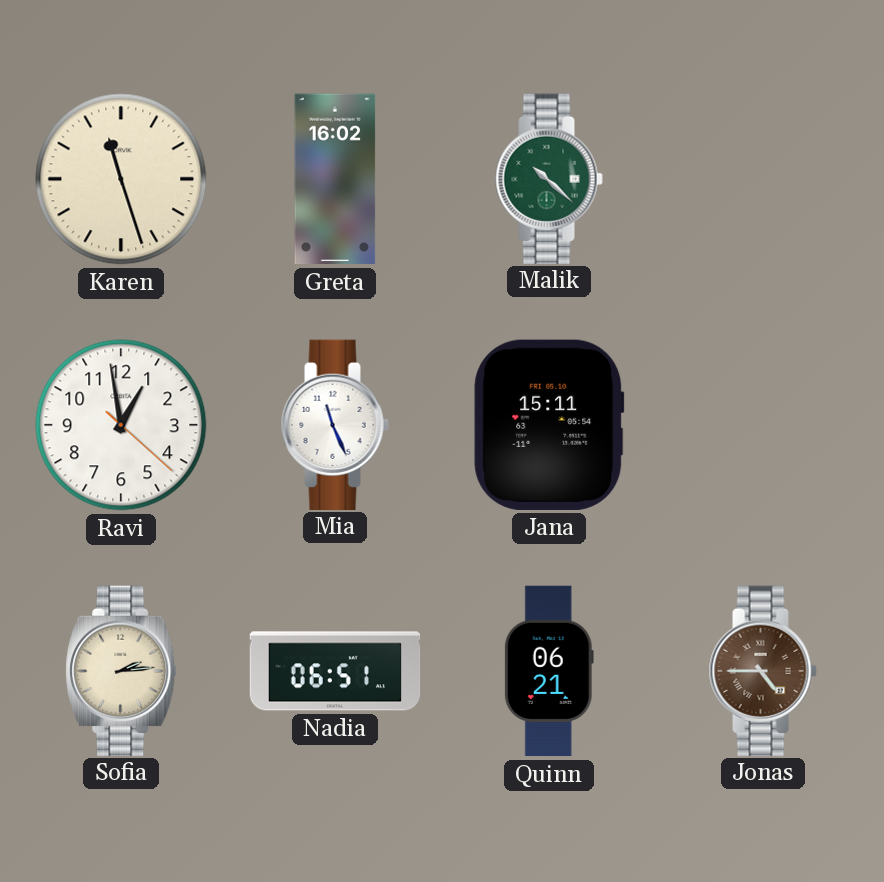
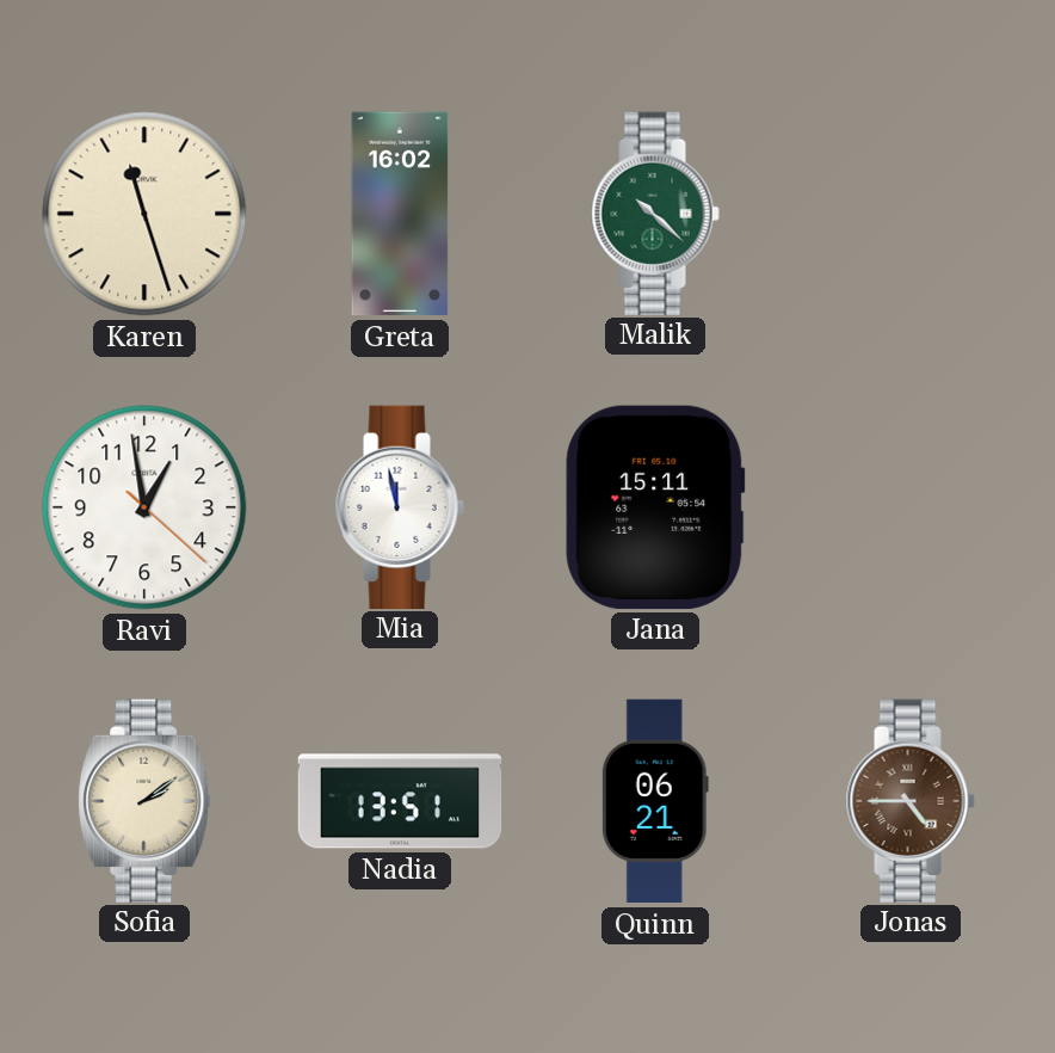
Mia: 11:26 -> 11:58 (400, 506)
Sofia: 2:14 -> 2:09 (144, 800)
Nadia: 06:51 -> 13:51 (400, 801)
